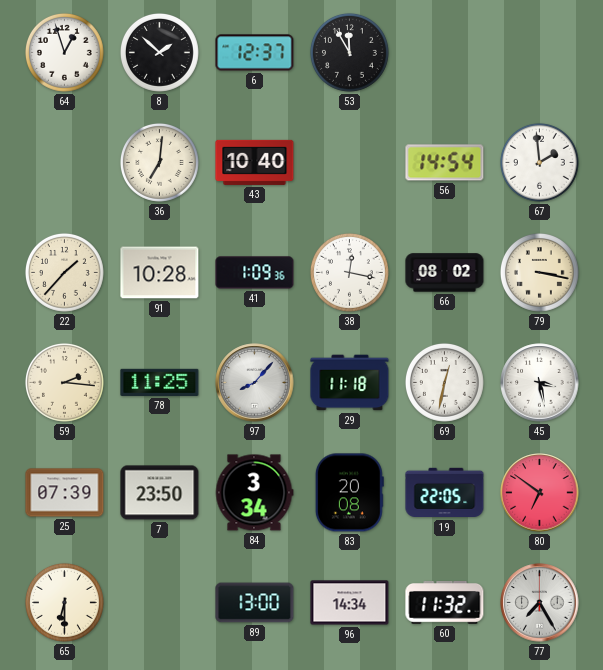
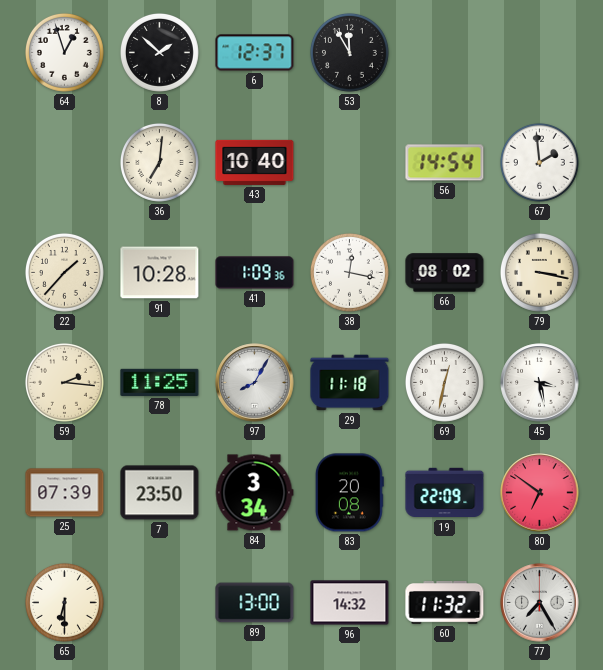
97: 8:07 -> 8:05 (255, 383)
19: 22:05 -> 22:09 (445, 493)
96: 14:34 -> 14:32 (350, 603)
